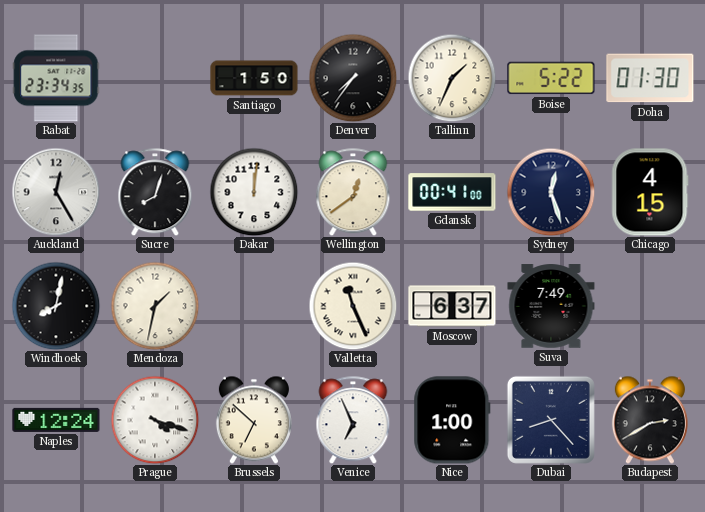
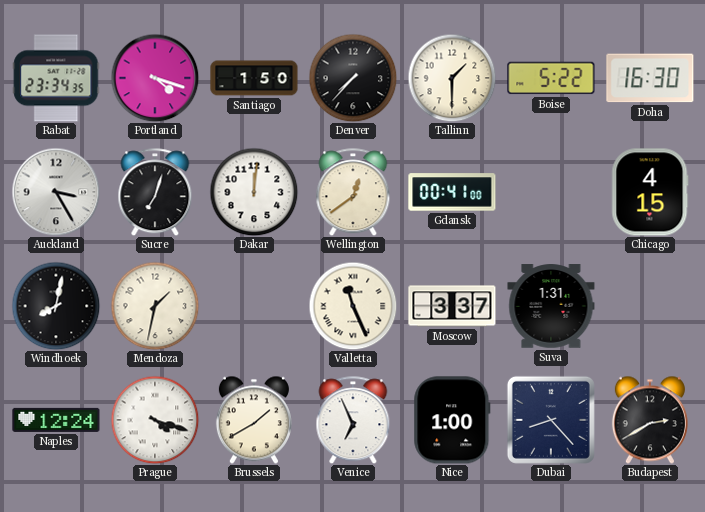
Portland: none -> 4:18 (155, 78)
Denver: 7:36 -> 7:37 (353, 78)
Tallinn: 1:34 -> 1:30 (452, 78)
Doha: 01:30 -> 16:30 (650, 78)
Auckland: 12:25 -> 3:25 (56, 192)
Sucre: 8:03 -> 7:03 (155, 192)
Sydney: 12:27 -> none (551, 192)
Moscow: 6:37 -> 3:37 (452, 306)
Suva: 7:49 -> 1:31 (551, 306)
Brussels: 6:52 -> 1:40 (254, 420)
